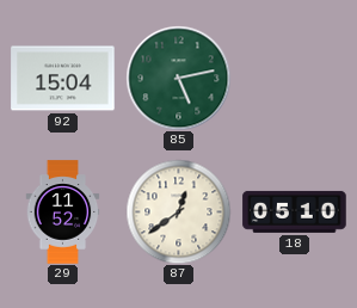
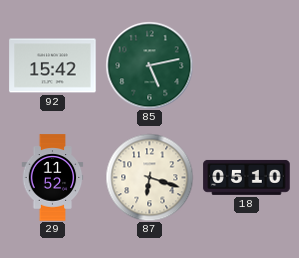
92: 15:04 -> 15:42 (53, 66)
87: 12:39 -> 6:18 (149, 177)
